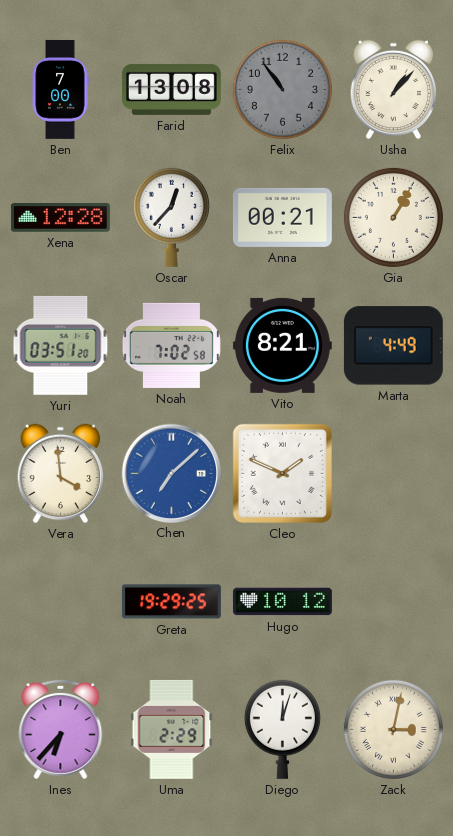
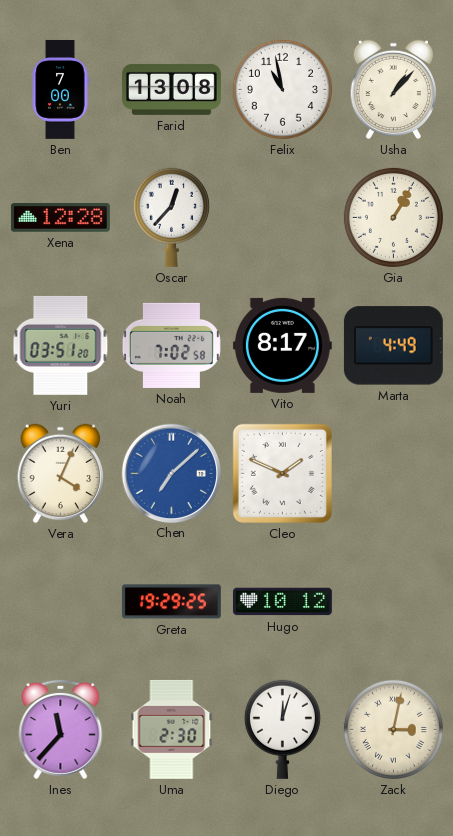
Felix: 10:54 -> 10:58 (282, 89)
Felix dial: grey -> white (282, 89)
Anna: 00:21 -> none (282, 217)
Vito: 8:21 -> 8:17 (282, 345)
Vera: 3:59 -> 4:04 (61, 474)
Ines: 6:37 -> 11:37 (61, 729)
Uma: 2:29 -> 2:30 (172, 729)
